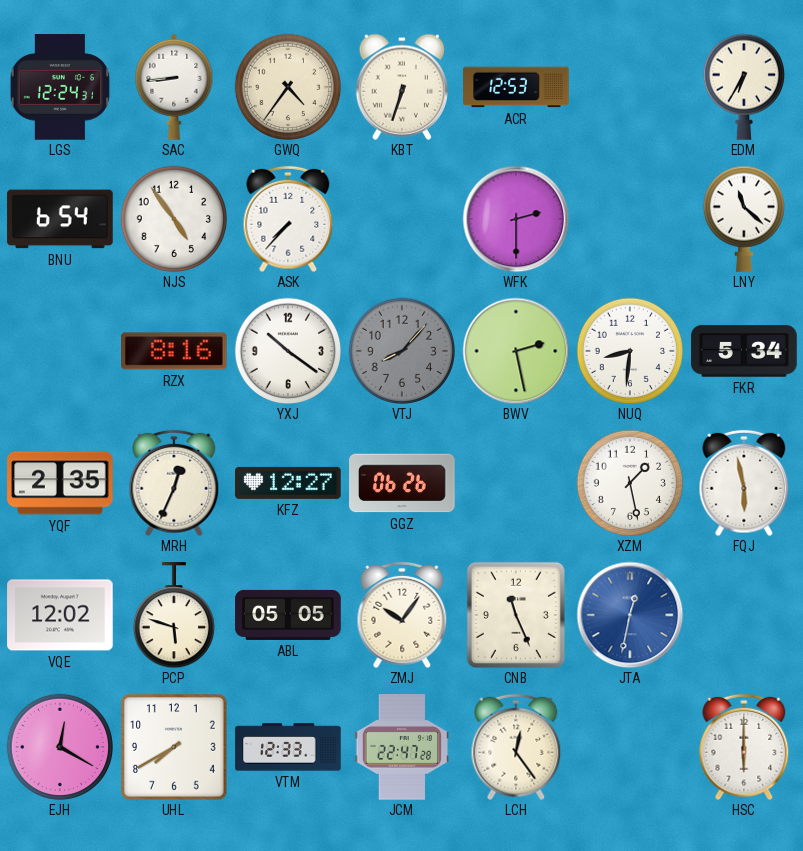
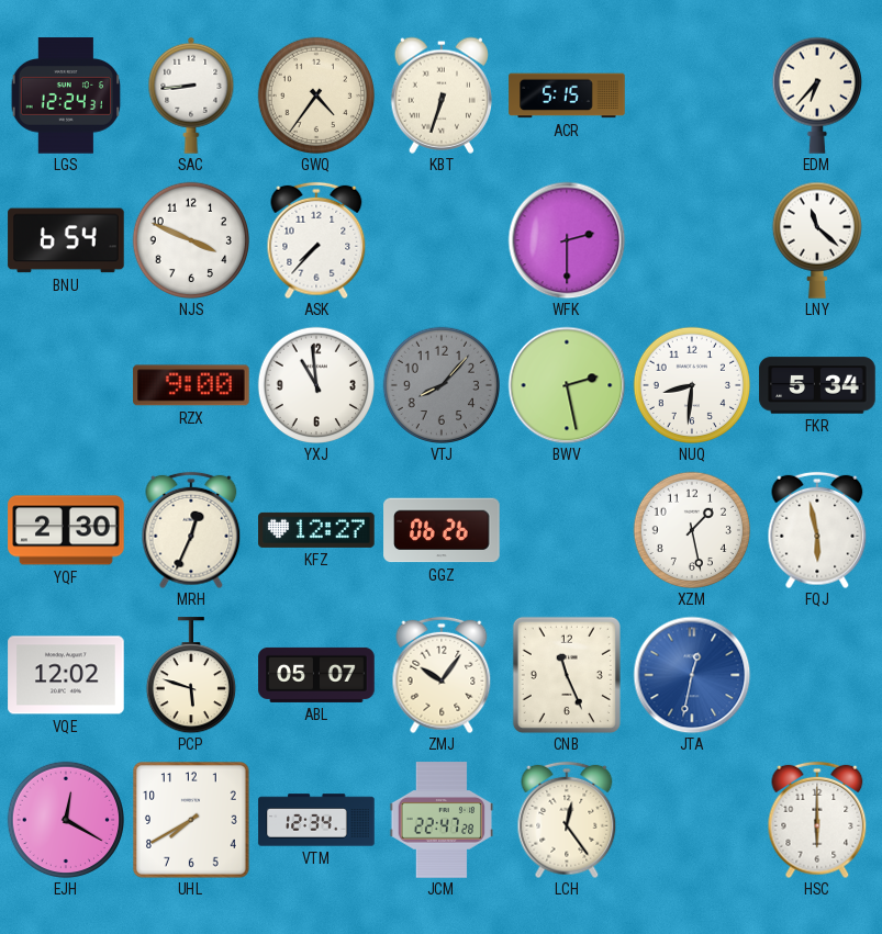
ACR: 12:53 -> 5:15 (567, 95)
EDM: 6:35 -> 6:37 (817, 95)
NJS: 4:54 -> 3:49 (190, 239)
RZX: 8:16 -> 9:00 (191, 385)
YXJ: 10:21 -> 10:59 (315, 384)
YQF: 2:35 -> 2:30 (66, 530)
ABL: 05:05 -> 05:07 (316, 675)
VTM: 12:33 -> 12:34 (316, 820)
